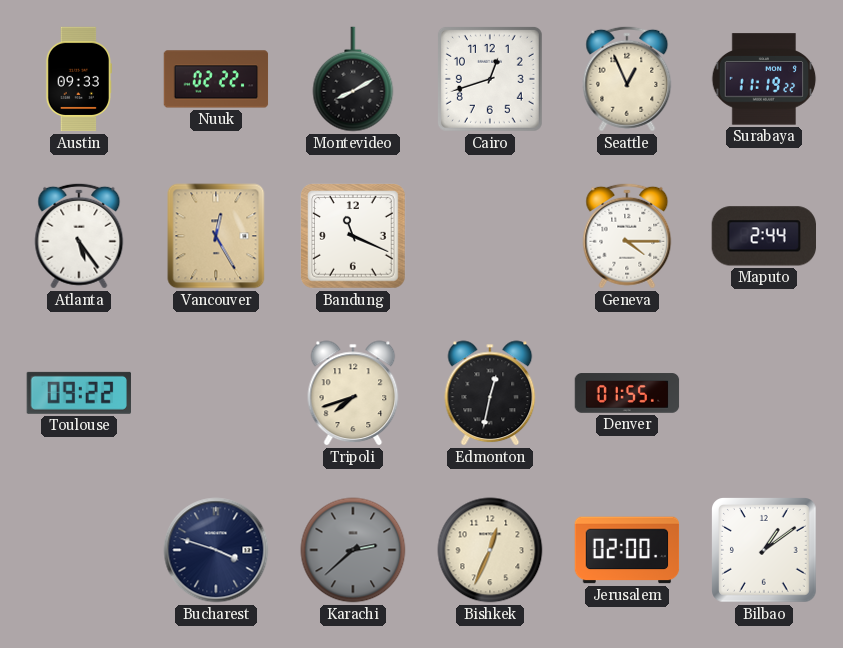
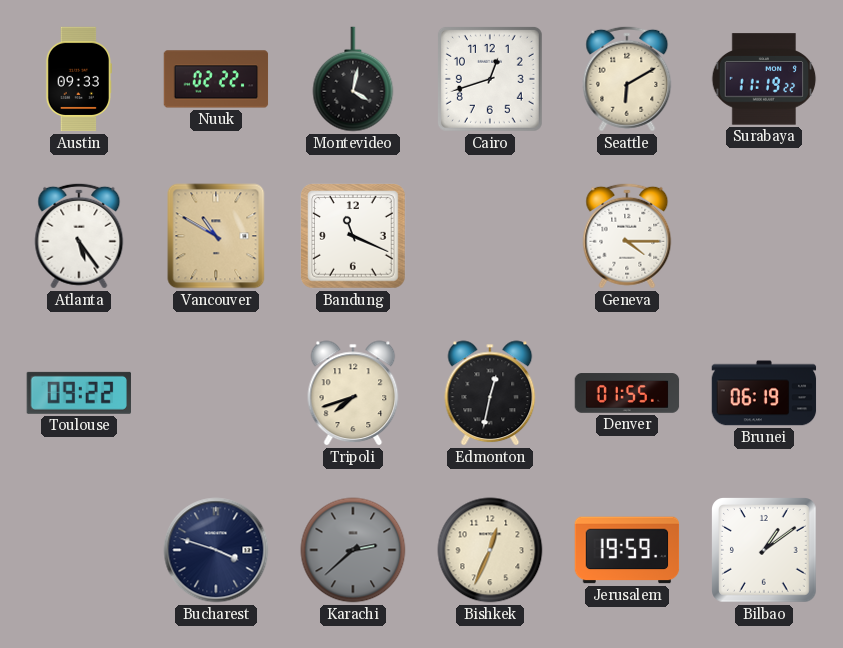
Montevideo: 8:10 -> 4:02 (353, 79)
Seattle: 12:56 -> 6:10 (627, 79)
Vancouver: 12:25 -> 10:50 (216, 236)
Maputo: 2:44 -> none (763, 236)
Brunei: none -> 06:19 (764, 393)
Jerusalem: 02:00 -> 19:59 (627, 550)
